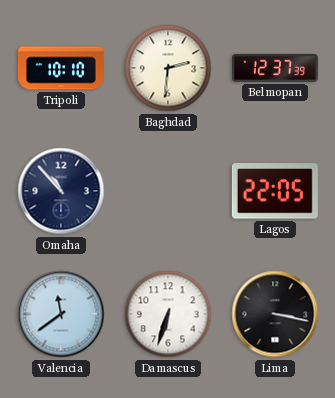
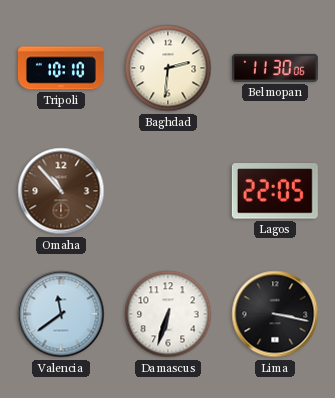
Belmopan: 12:37 -> 11:30 (275, 68)
Omaha dial: navy -> brown (61, 191)
